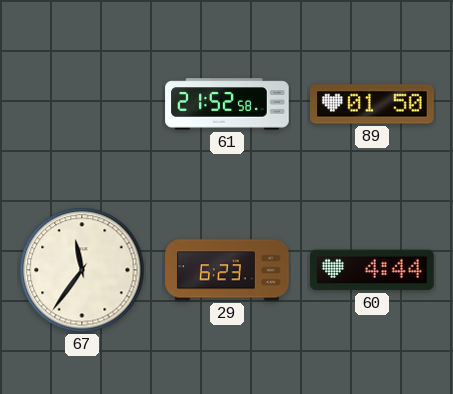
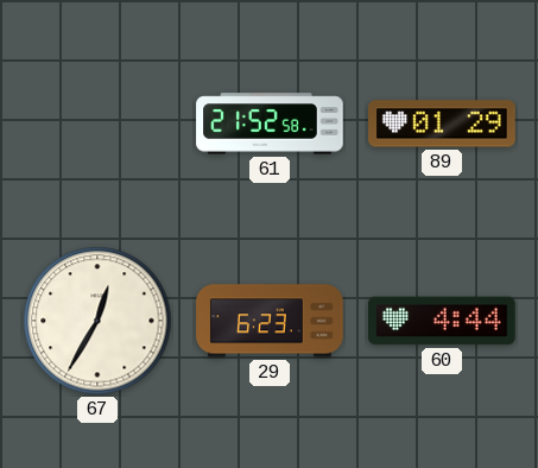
89: 01:50 -> 01:29 (442, 124)
67: 11:36 -> 12:35 (97, 321)
